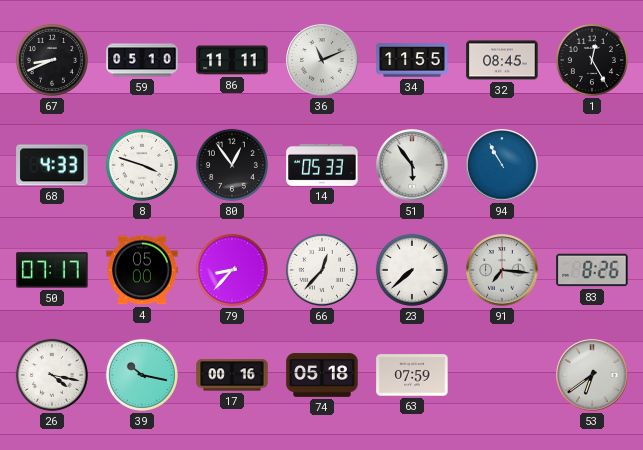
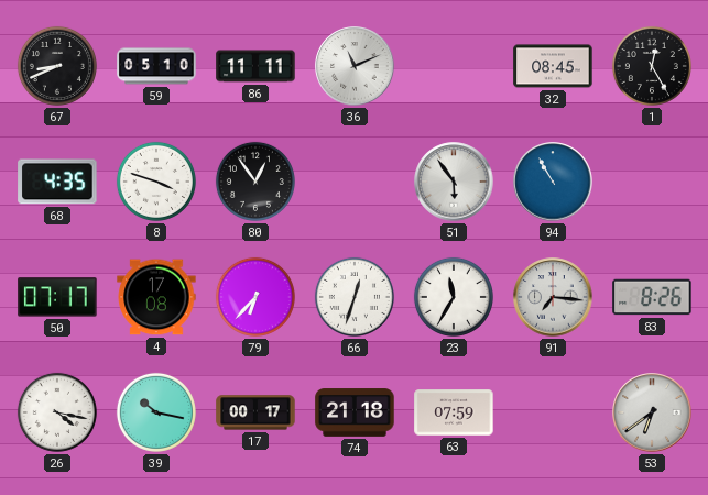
34: 11:55 -> none (412, 60)
68: 4:33 -> 4:35 (57, 182)
14: 05:33 -> none (322, 165)
4: 05:00 -> 17:08 (156, 297)
79: 8:37 -> 6:37 (255, 297)
66: 12:37 -> 12:33 (355, 297)
23: 7:38 -> 11:35 (454, 297)
17: 00:16 -> 00:17 (255, 413)
74: 05:18 -> 21:18 (355, 413)
